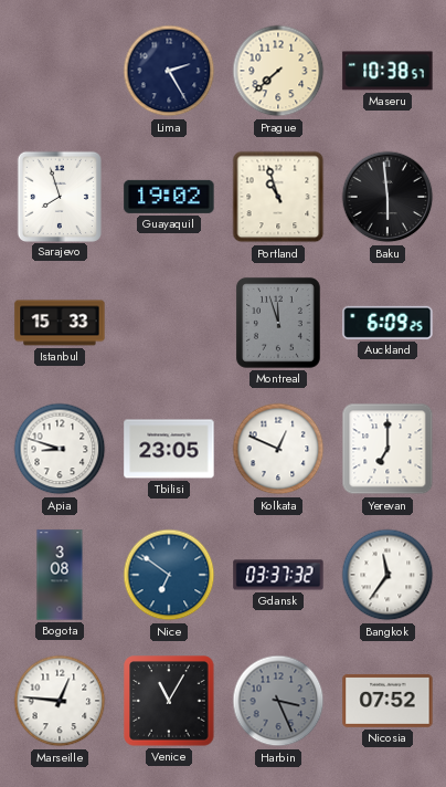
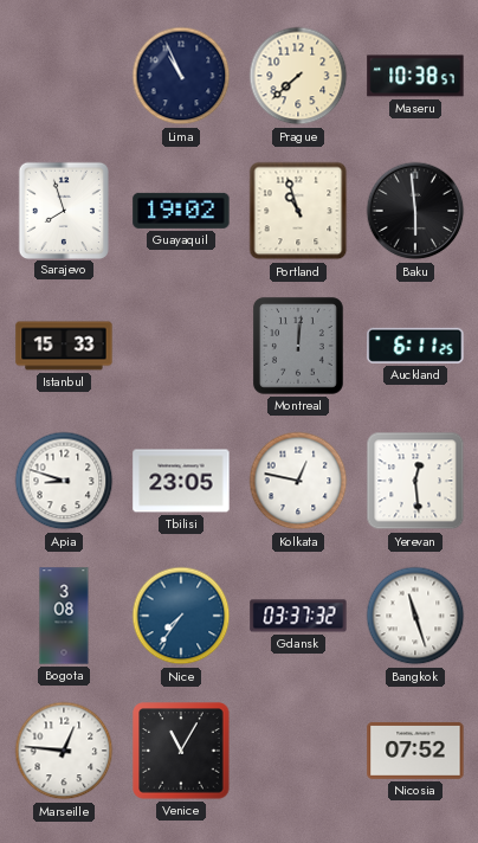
Lima: 2:25 -> 10:56 (181, 76)
Montreal: 11:57 -> 12:01 (298, 346)
Auckland: 6:09 -> 6:11 (415, 346)
Kolkata: 12:49 -> 12:47 (298, 481)
Yerevan: 7:00 -> 12:29 (415, 481)
Nice: 6:51 -> 7:36 (181, 616)
Bangkok: 11:36 -> 11:27 (415, 616)
Harbin: 3:26 -> none (278, 701)
